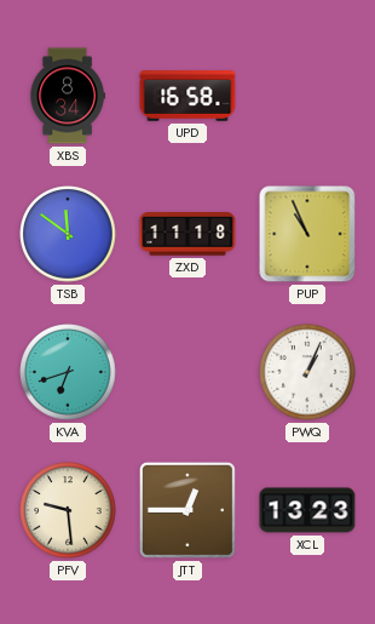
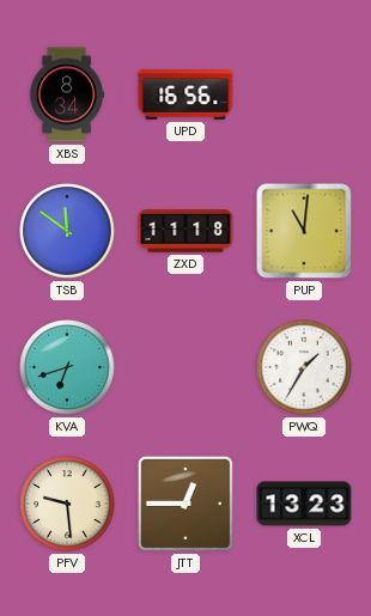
UPD: 16:58 -> 16:56 (185, 94)
PUP: 10:56 -> 11:01 (304, 231)
PWQ: 1:04 -> 1:35 (304, 367)
